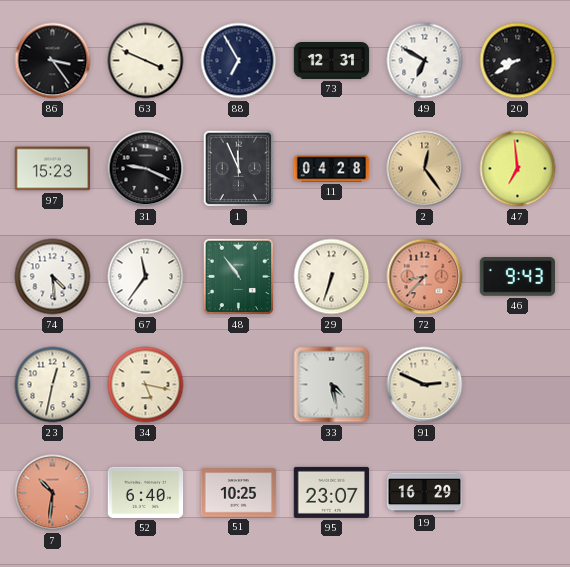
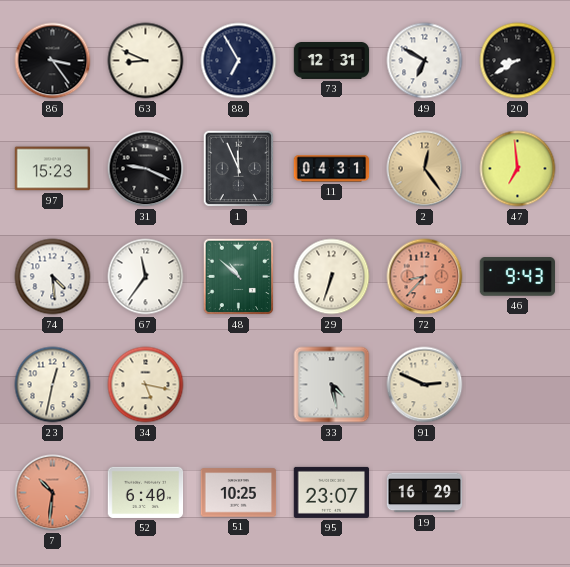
63: 3:49 -> 8:49 (146, 61)
11: 04:28 -> 04:31 (332, 169)
48: 10:54 -> 10:52 (239, 277)
